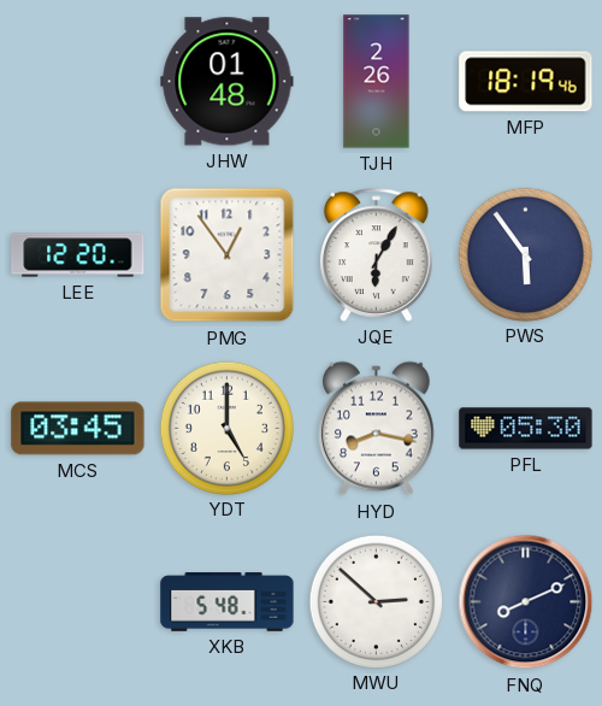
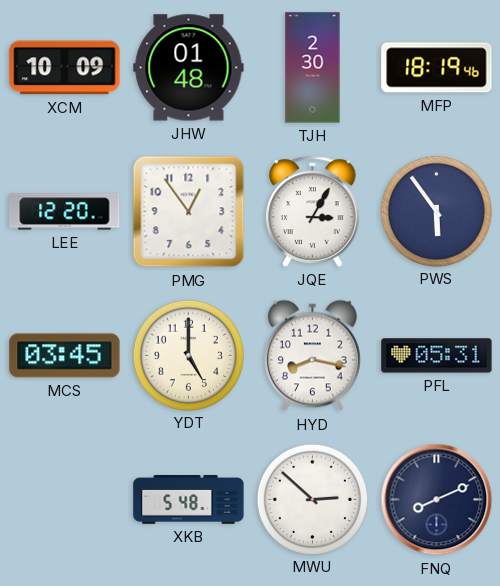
XCM: none -> 10:09 (65, 68)
TJH: 2:26 -> 2:30 (313, 68)
JQE: 6:05 -> 3:05 (313, 211)
PFL: 05:30 -> 05:31 (437, 356)
